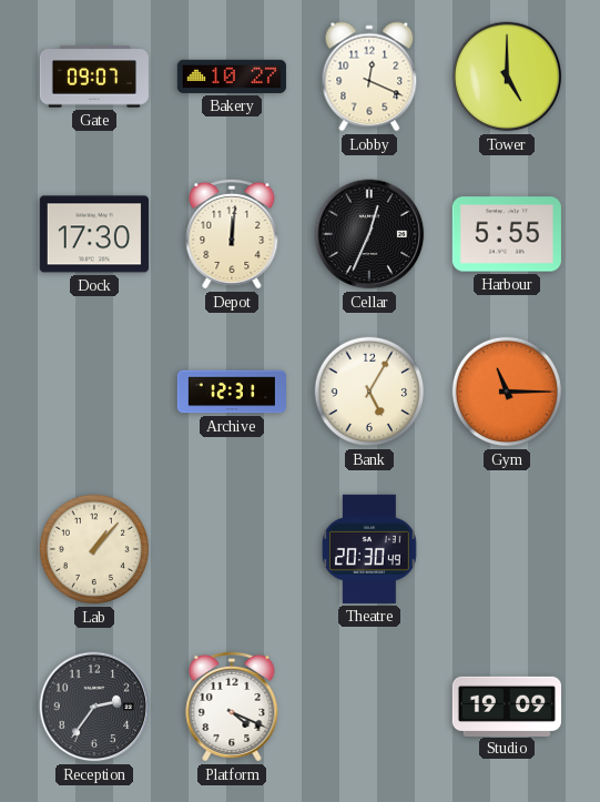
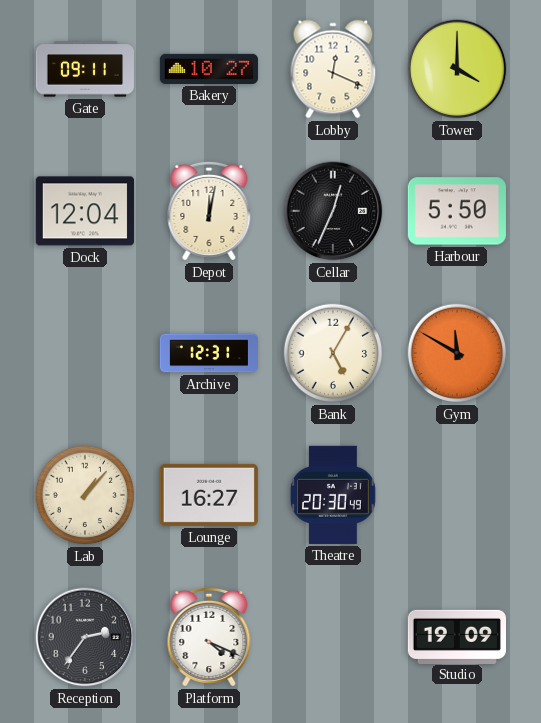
Gate: 09:07 -> 09:11 (84, 69)
Tower: 5:00 -> 4:00 (457, 69)
Dock: 17:30 -> 12:04 (85, 211)
Depot: 12:01 -> 12:02 (209, 211)
Harbour: 5:55 -> 5:50 (457, 211)
Gym: 11:15 -> 11:50 (457, 353)
Lounge: none -> 16:27 (209, 495)
